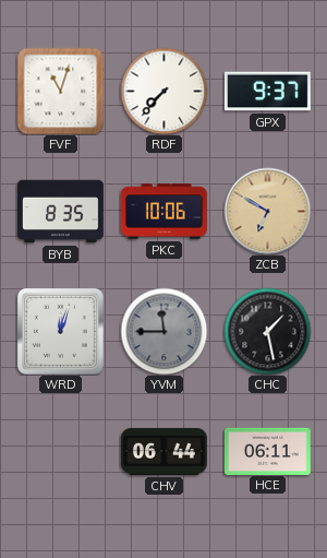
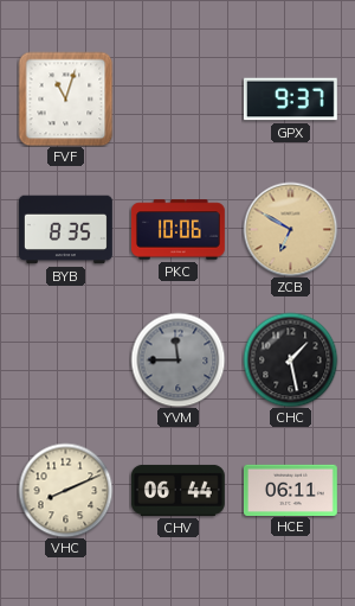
RDF: 7:37 -> none (163, 91)
WRD: 12:03 -> none (60, 331)
VHC: none -> 8:11 (65, 490)
